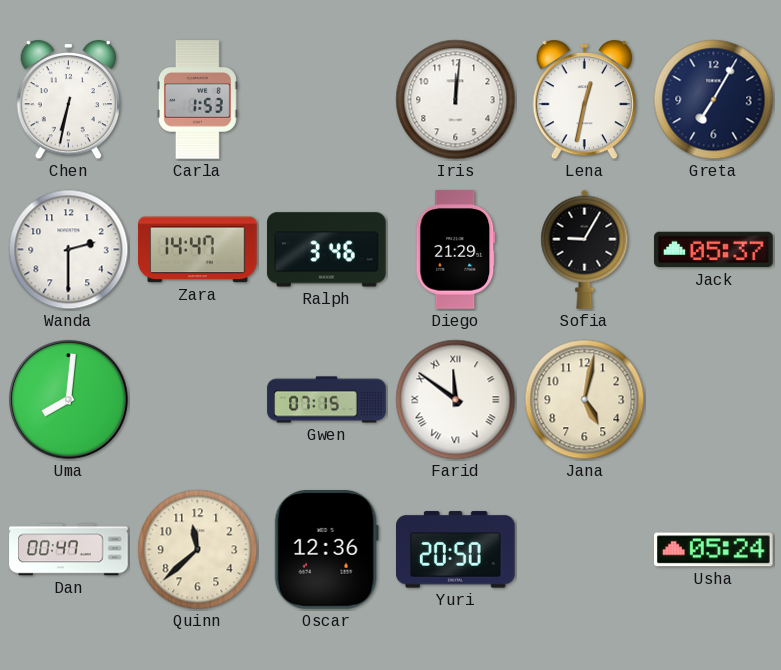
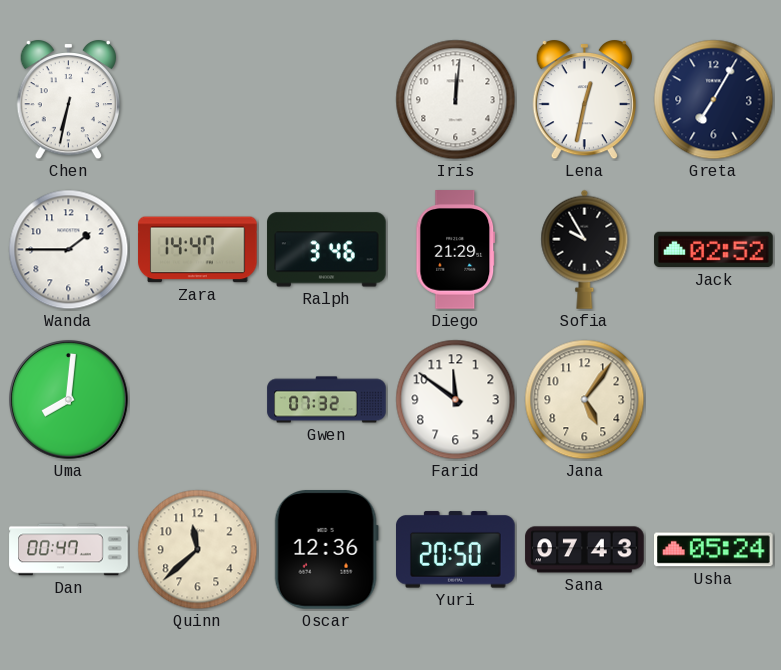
Carla: 1:53 -> none (197, 100)
Wanda: 2:30 -> 1:45 (69, 250)
Sofia: 9:05 -> 9:55 (585, 249)
Jack: 05:37 -> 02:52 (714, 250)
Gwen: 07:15 -> 07:32 (327, 400)
Farid numerals: Roman -> Arabic (456, 400)
Jana: 5:02 -> 5:06 (585, 400)
Sana: none -> 07:43 (585, 550)
